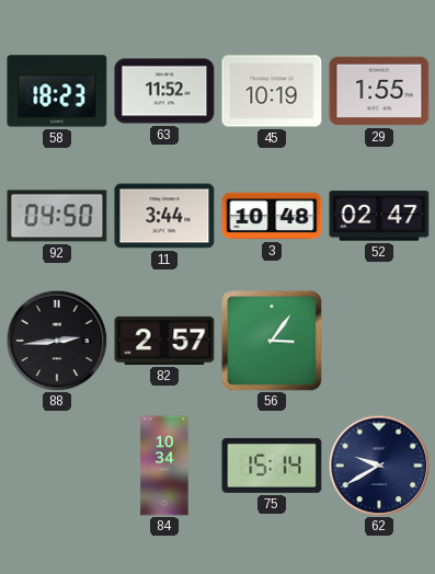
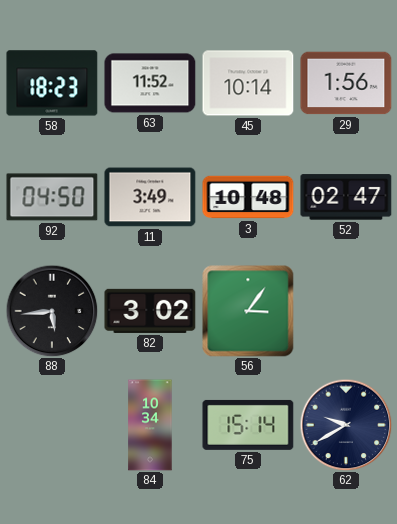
45: 10:19 -> 10:14 (248, 83)
29: 1:55 -> 1:56 (346, 83)
11: 3:44 -> 3:49 (150, 197)
88: 2:44 -> 5:44 (52, 311)
82: 2:57 -> 3:02 (150, 311)
